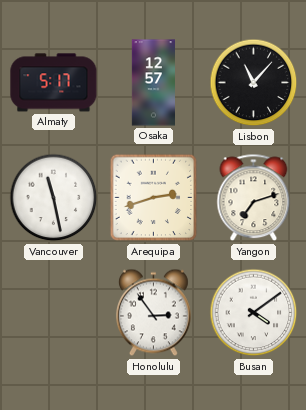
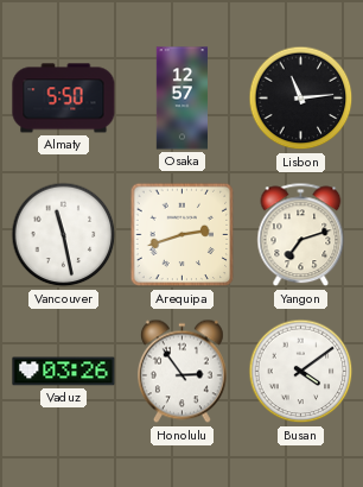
Almaty: 5:17 -> 5:50 (64, 99)
Lisbon: 11:07 -> 11:14 (301, 99)
Vaduz: none -> 03:26 (64, 372)
